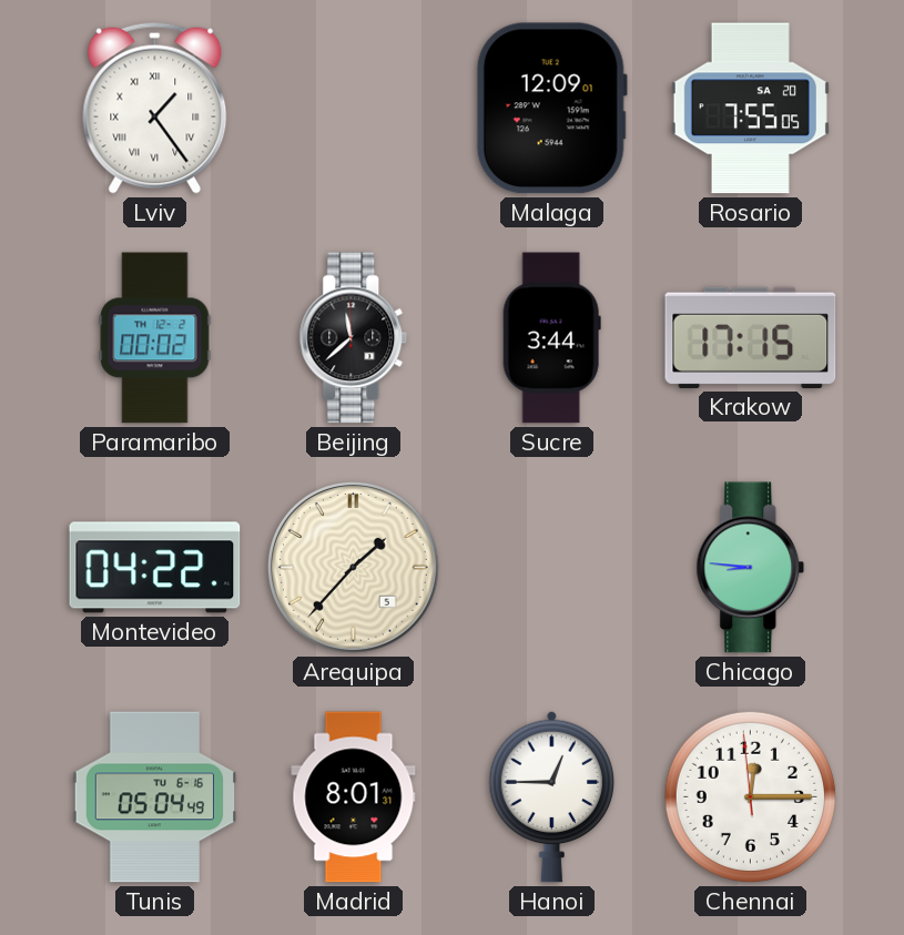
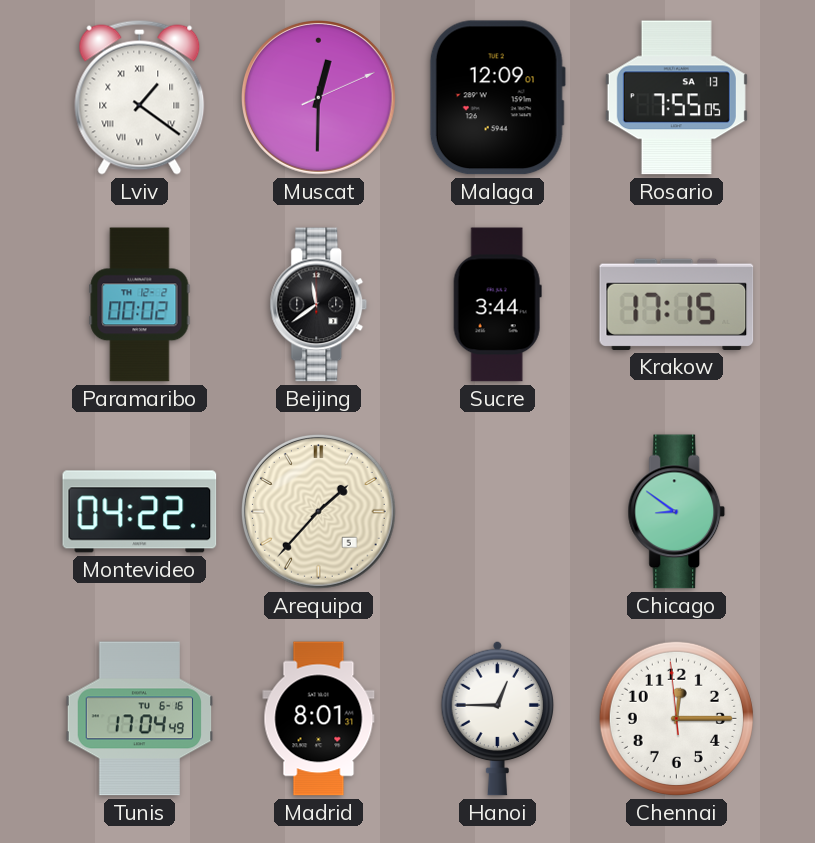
Lviv: 1:24 -> 1:21 (140, 97)
Muscat: none -> 12:30 (319, 98)
Rosario date: SA 20 -> SA 13 (676, 98)
Beijing: 11:38 -> 11:39 (319, 305)
Chicago: 8:46 -> 8:51 (677, 512)
Tunis: 05:04 -> 17:04 (140, 719)
